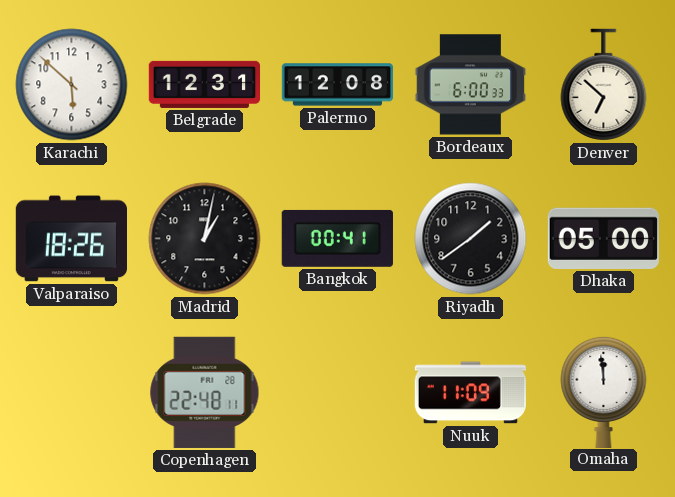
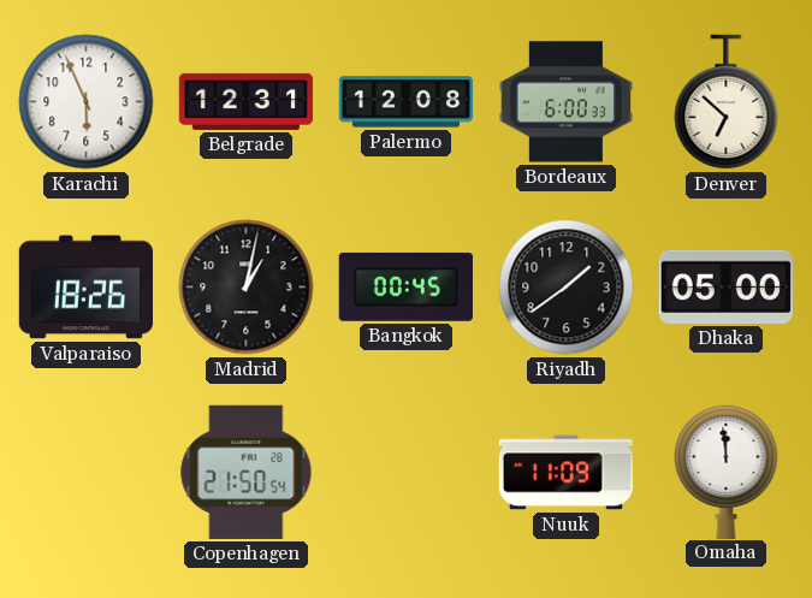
Karachi: 5:52 -> 5:56 (87, 102)
Bangkok: 00:41 -> 00:45 (405, 286)
Copenhagen: 22:48 -> 21:50 (247, 472)
